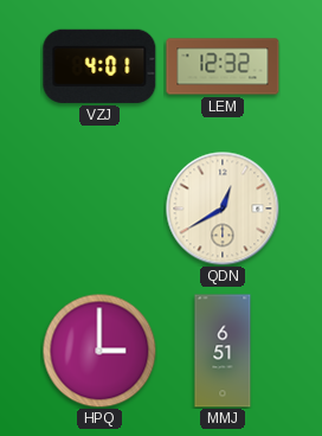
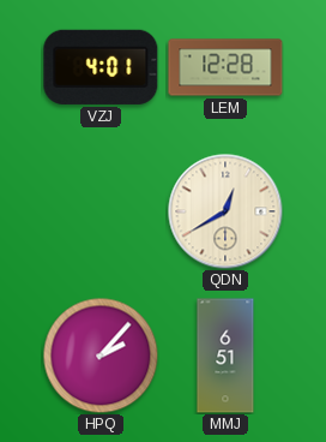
LEM: 12:32 -> 12:28 (225, 67)
HPQ: 3:00 -> 2:07 (101, 356)
